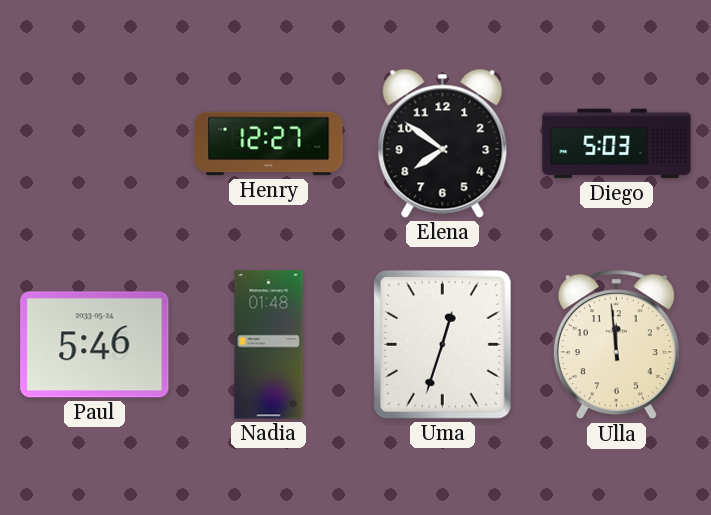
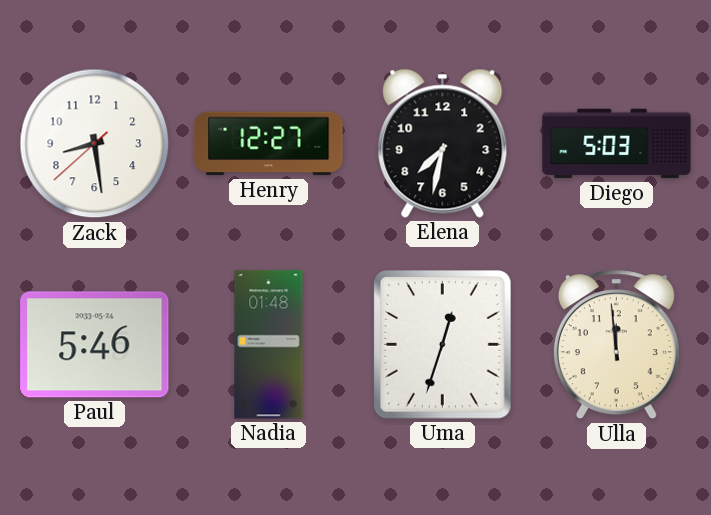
Zack: none -> 8:28 (95, 144)
Elena: 7:51 -> 7:32 (443, 143)
